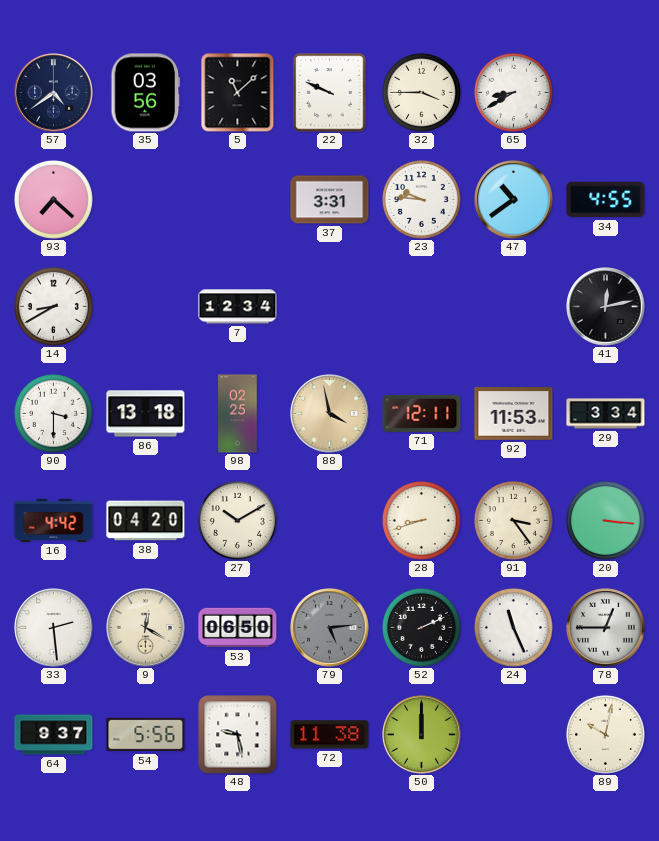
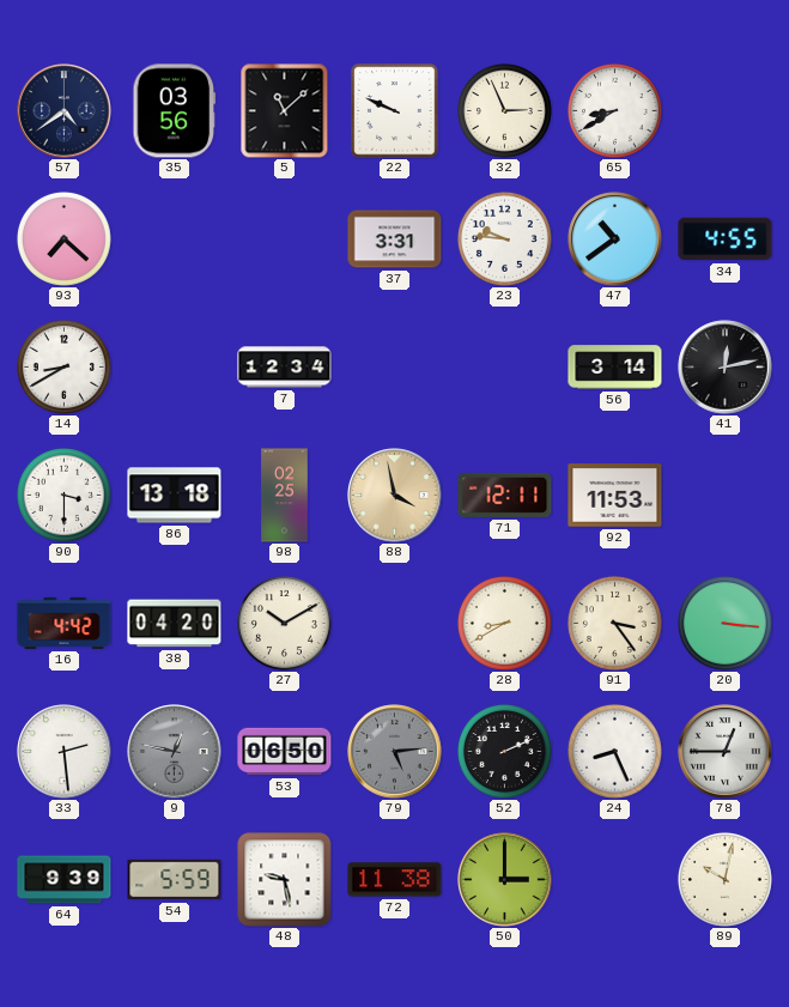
32: 3:45 -> 2:56 (504, 110)
56: none -> 3:14 (615, 368)
29: 3:34 -> none (606, 414)
28: 8:42 -> 8:40 (504, 623)
9: 12:20 -> 12:47 (175, 752)
9 dial: cream -> grey (175, 752)
24: 11:26 -> 8:26 (614, 751)
64: 9:37 -> 9:39 (65, 880)
54: 5:56 -> 5:59 (175, 880)
50: 12:00 -> 3:00 (505, 880)
